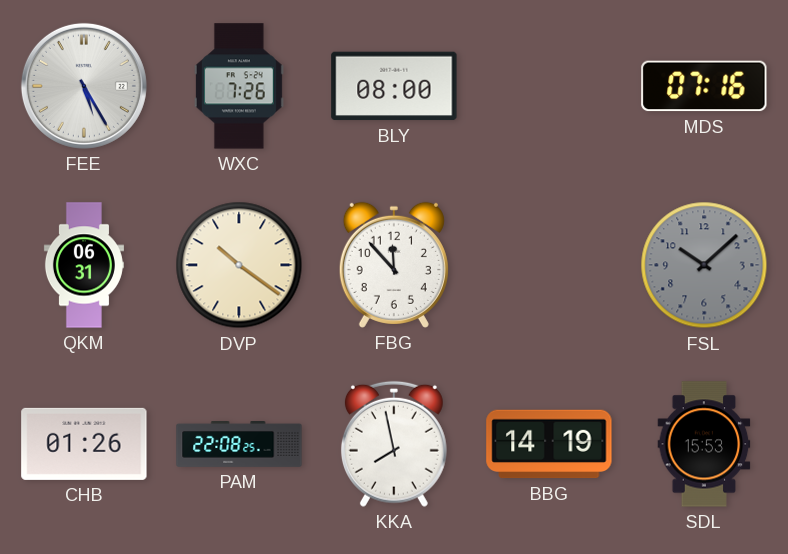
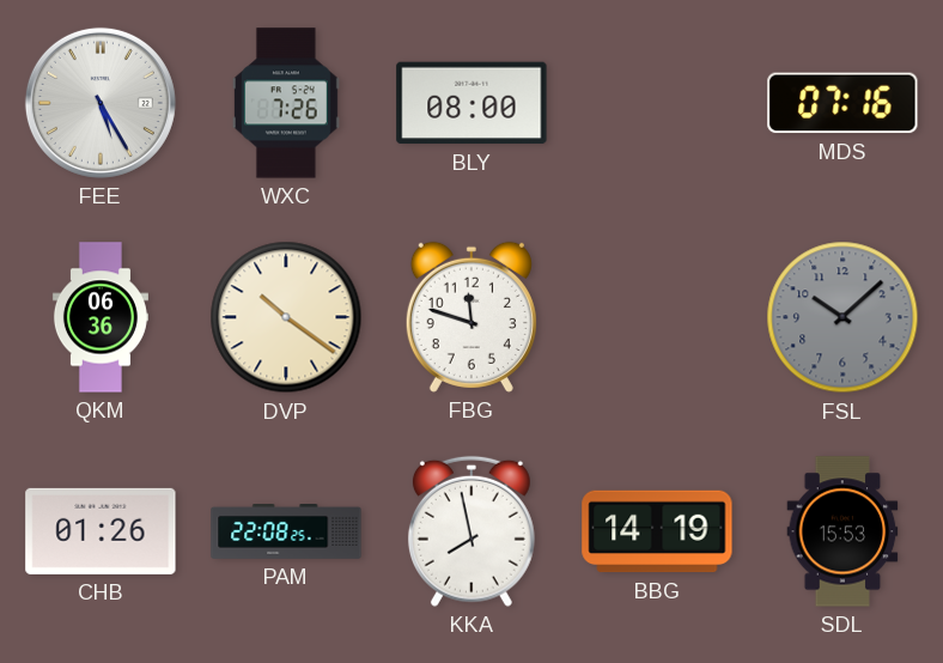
QKM: 06:31 -> 06:36 (101, 317)
FBG: 11:53 -> 11:48 (471, 317)
